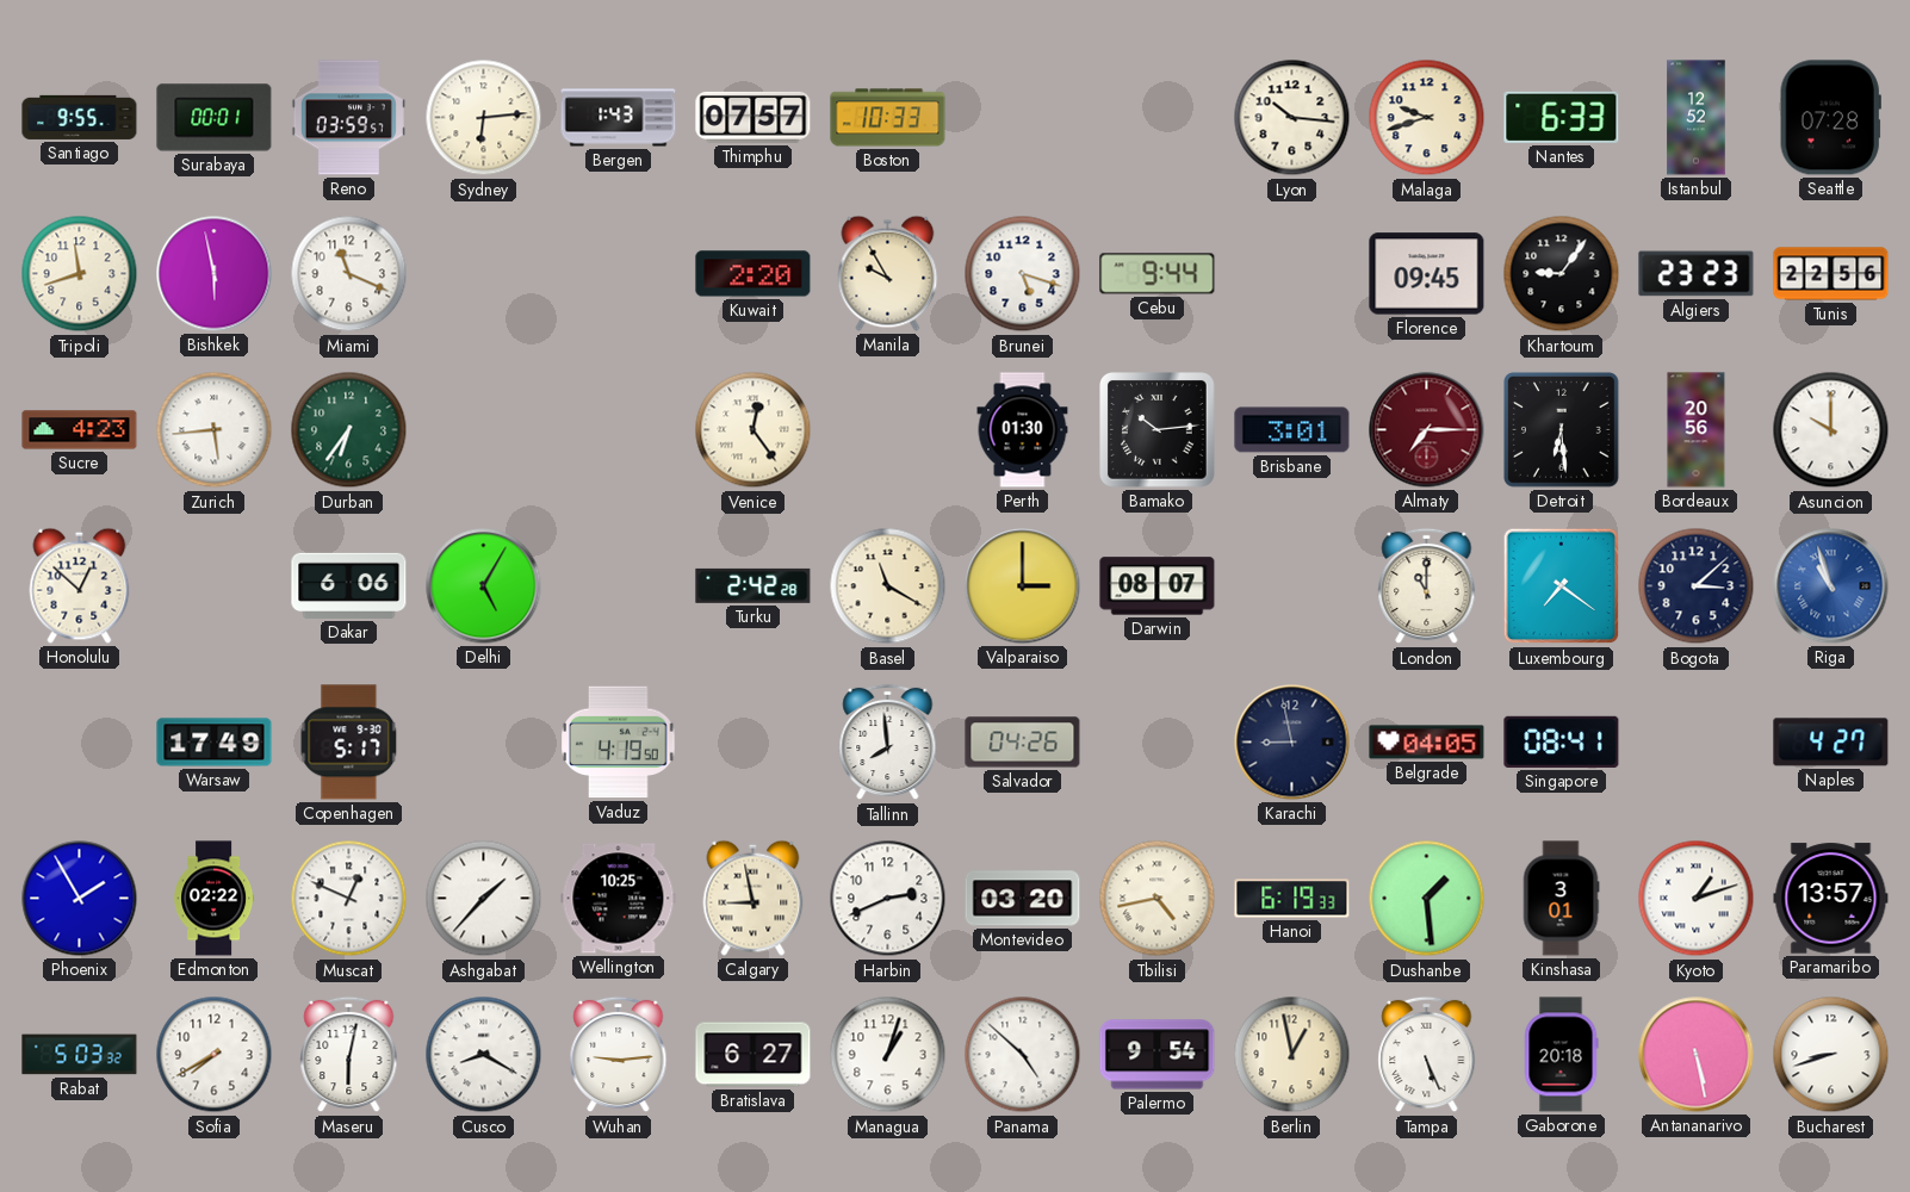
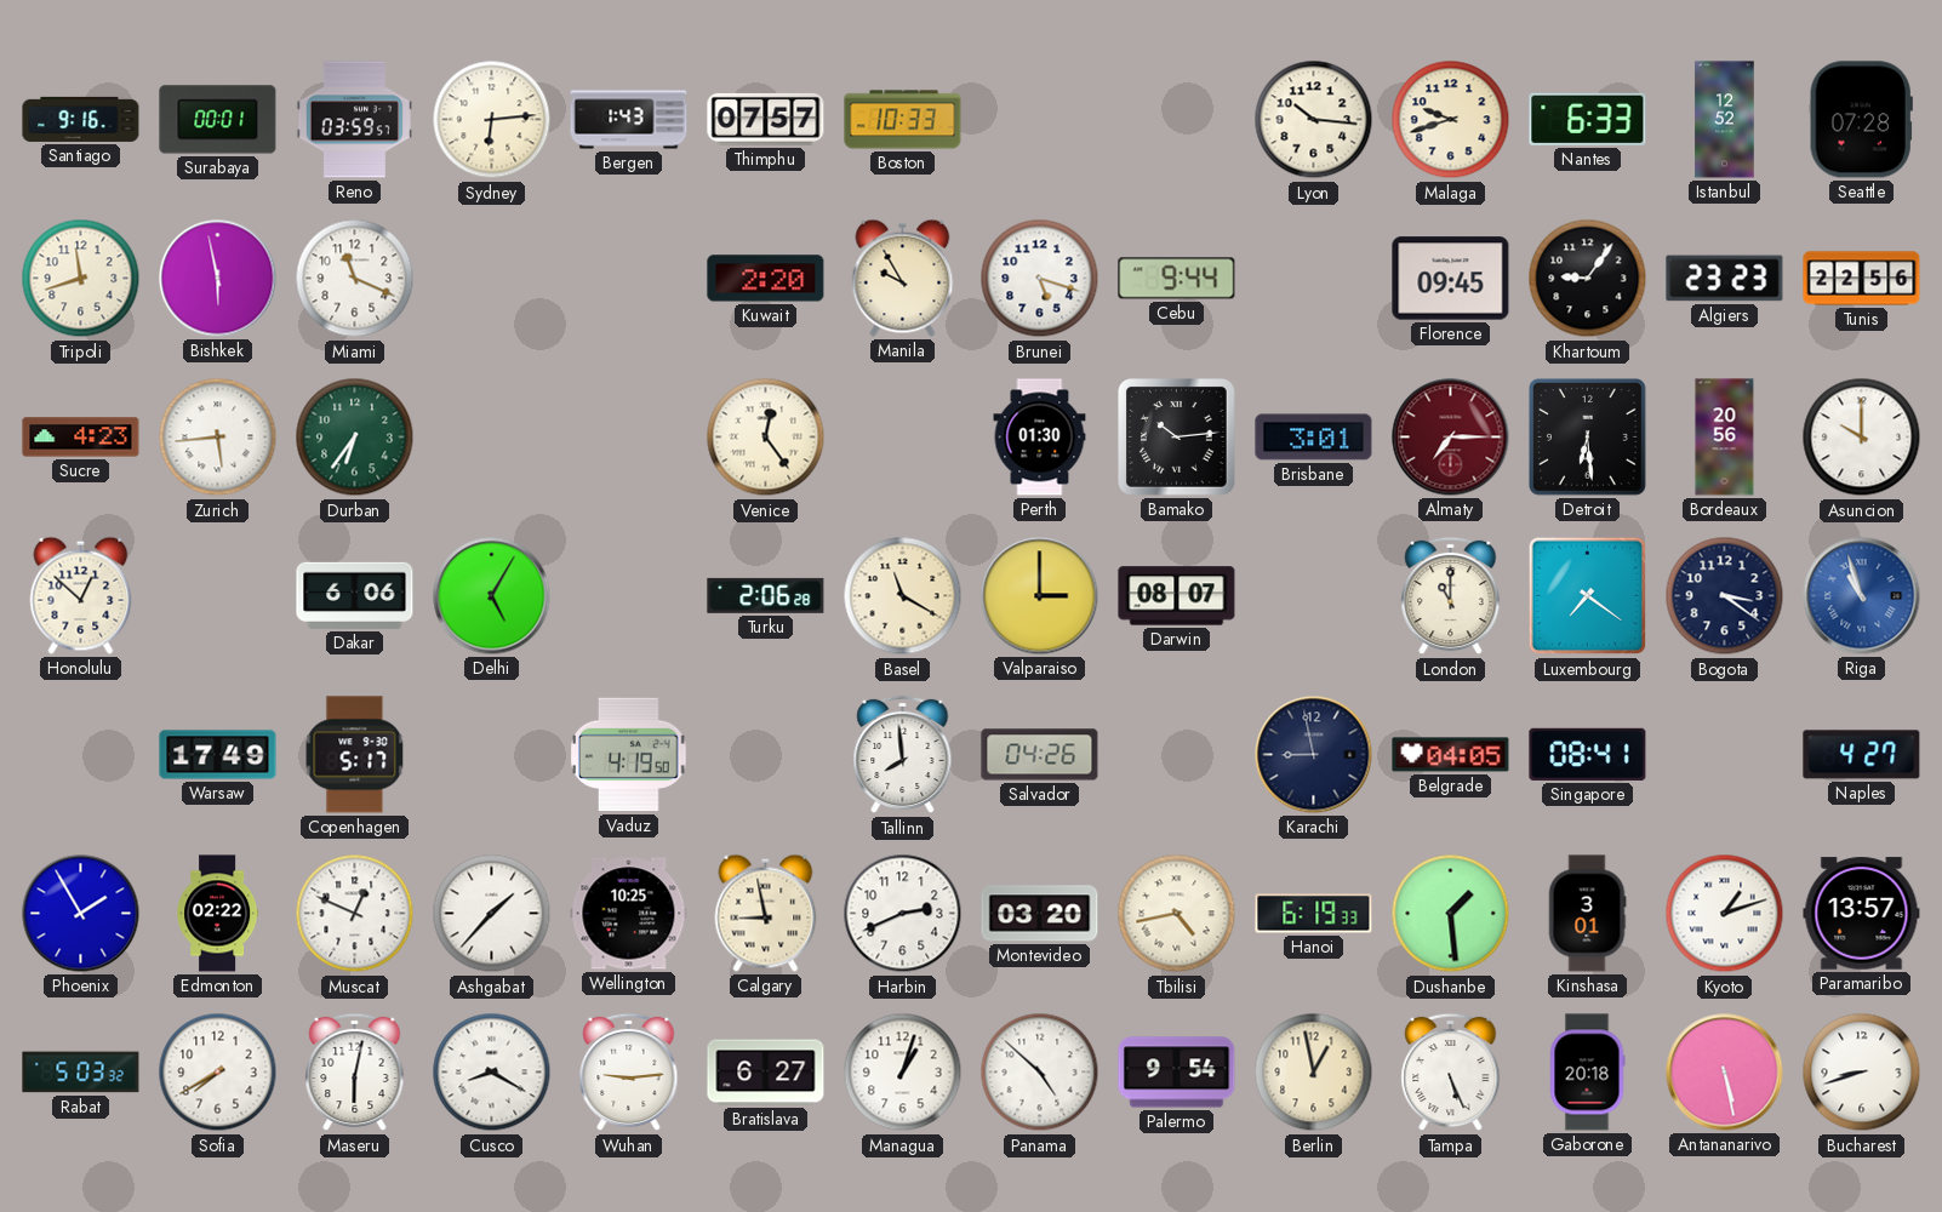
Santiago: 9:55 -> 9:16 (81, 119)
Turku: 2:42 -> 2:06 (766, 595)
Bogota: 3:08 -> 3:21 (1725, 596)
